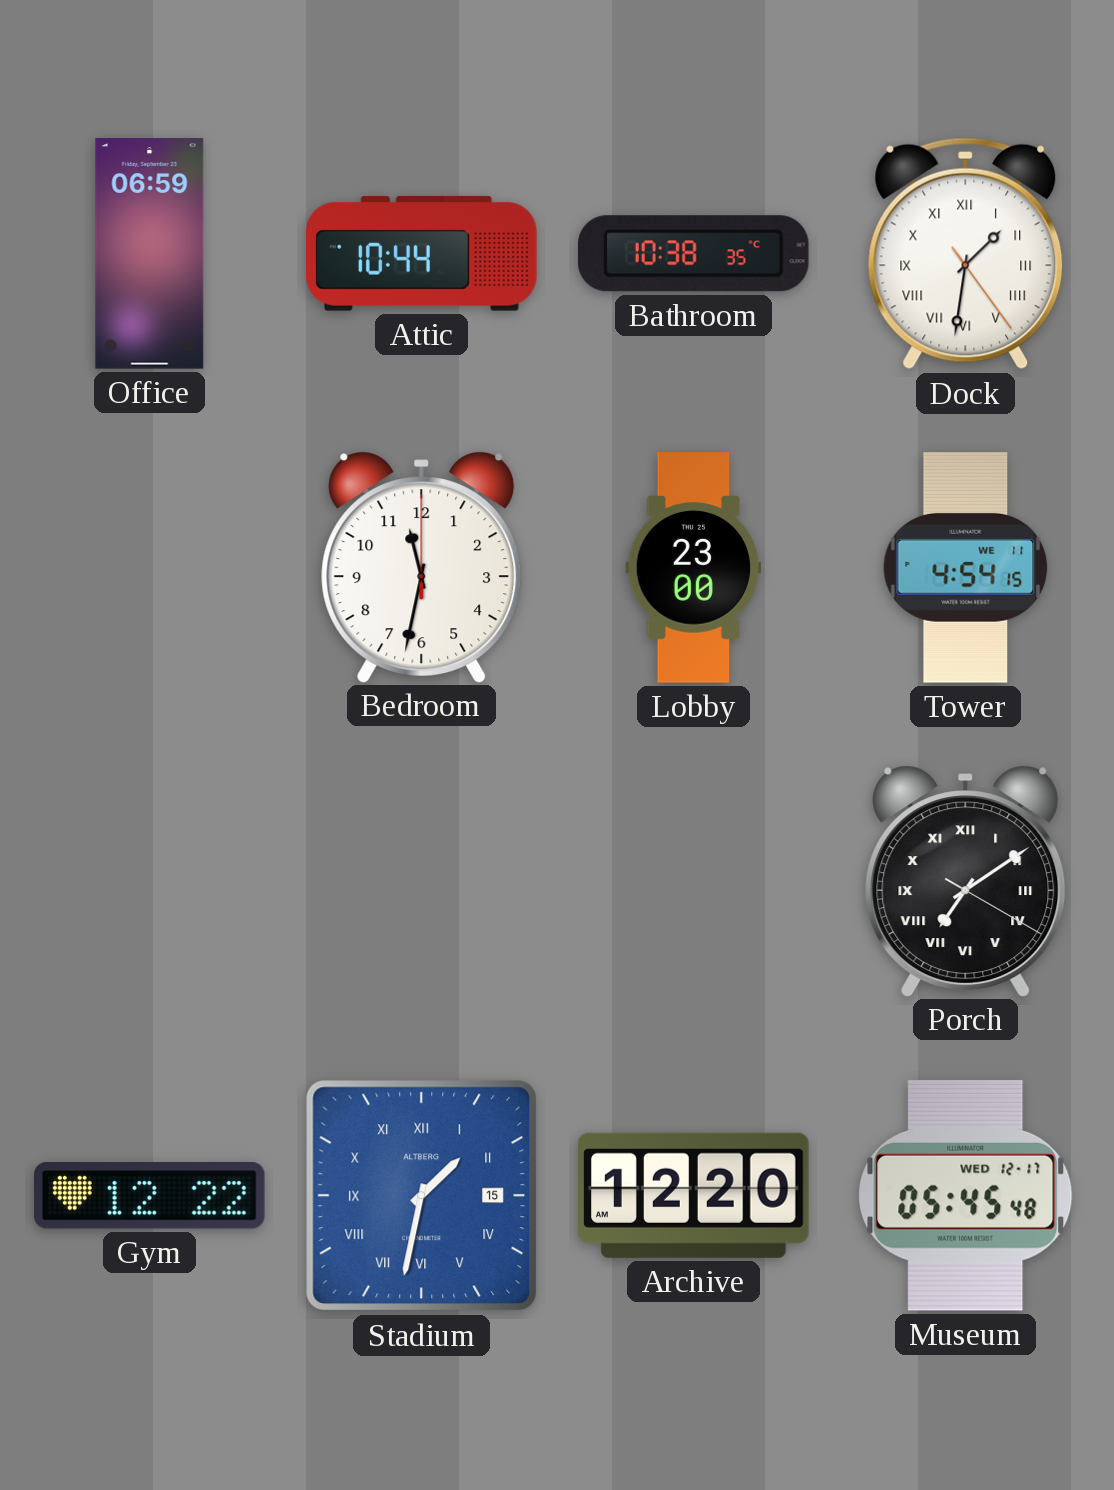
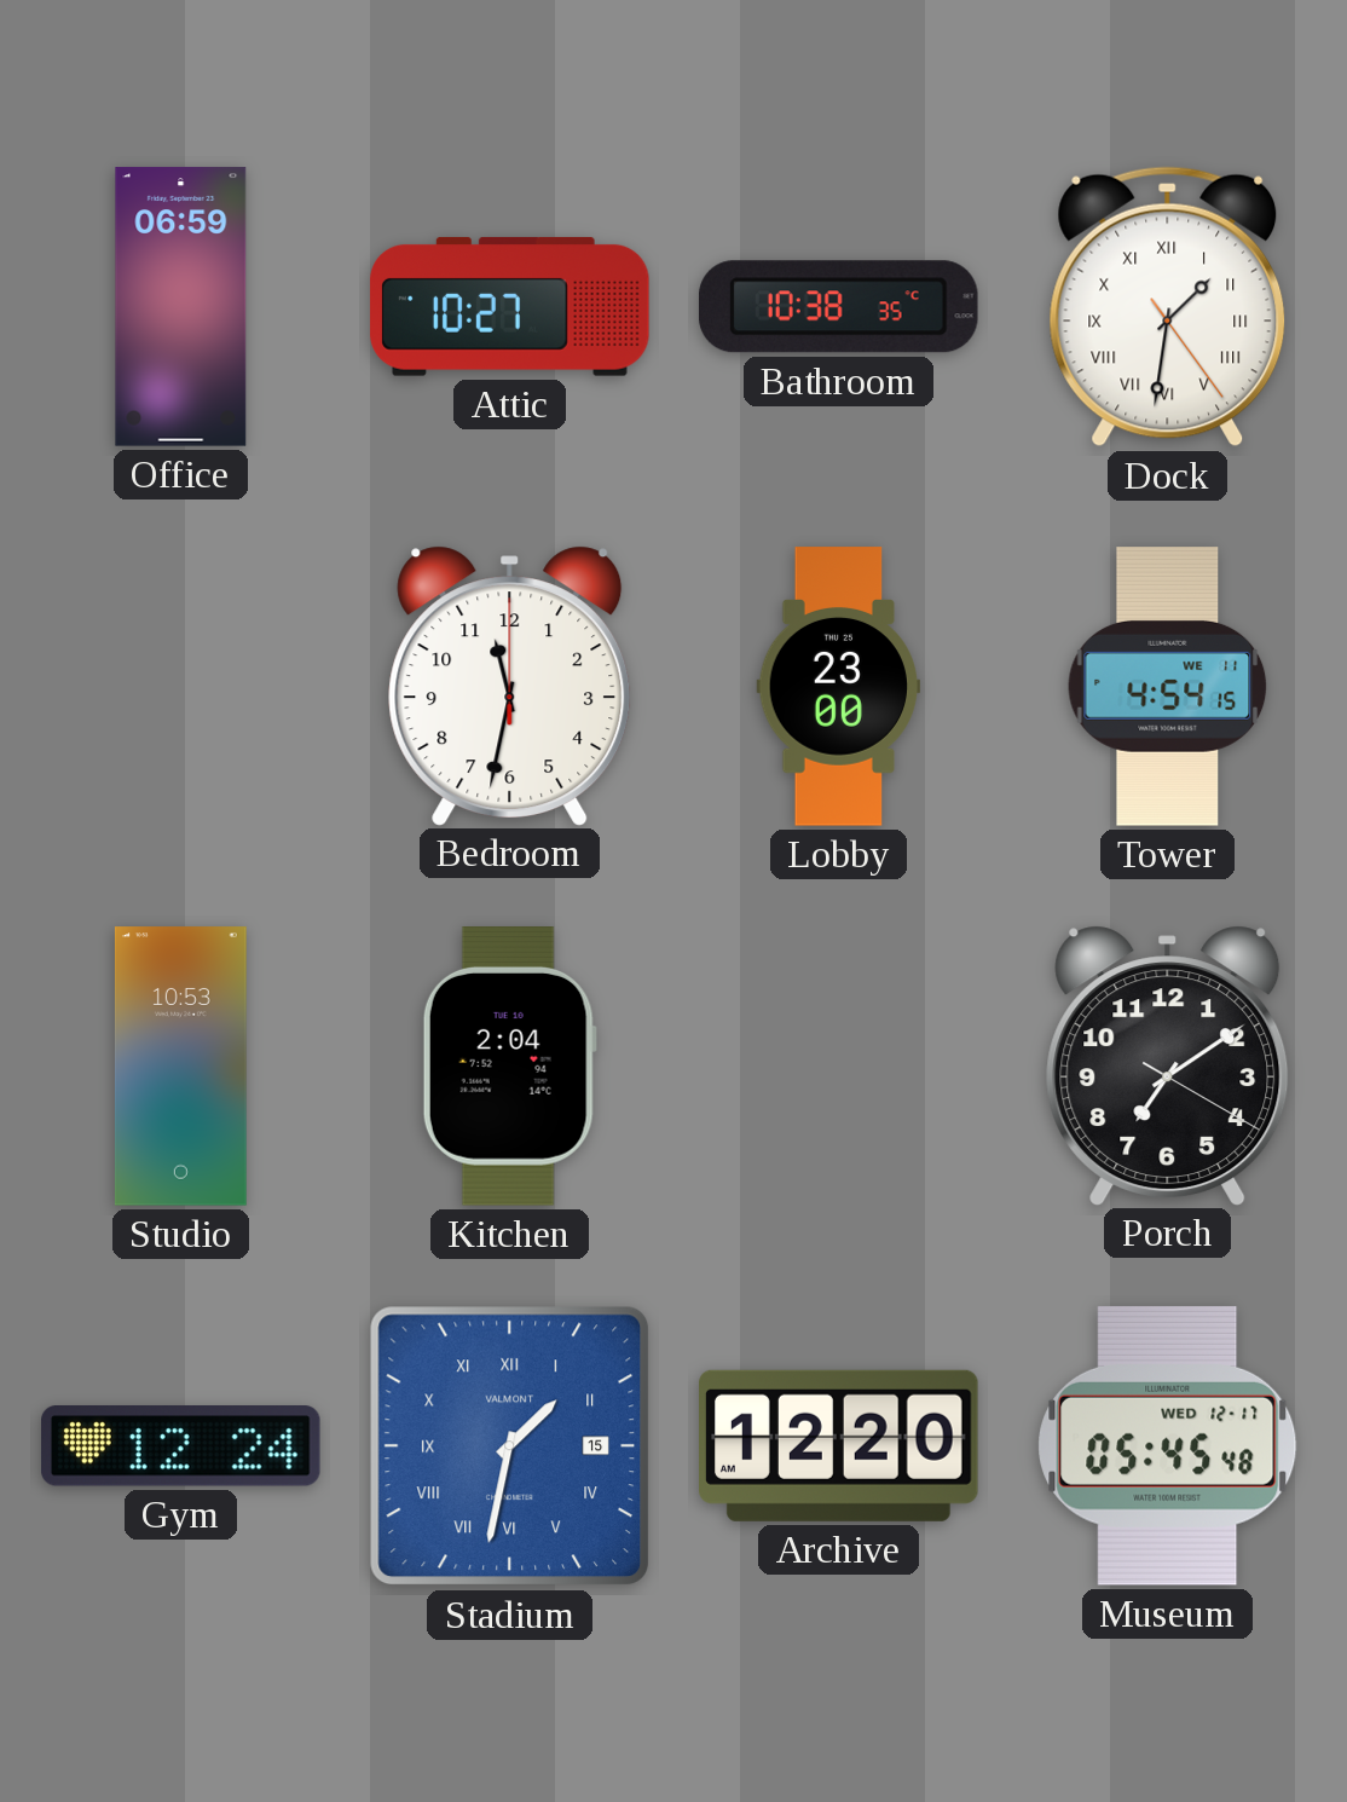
Attic: 10:44 -> 10:27 (510, 306)
Studio: none -> 10:53 (180, 1067)
Kitchen: none -> 2:04 (509, 1067)
Porch numerals: Roman -> Arabic (1168, 1065)
Gym: 12:22 -> 12:24 (180, 1445)
Stadium brand: ALTBERG -> VALMONT (510, 1446)
